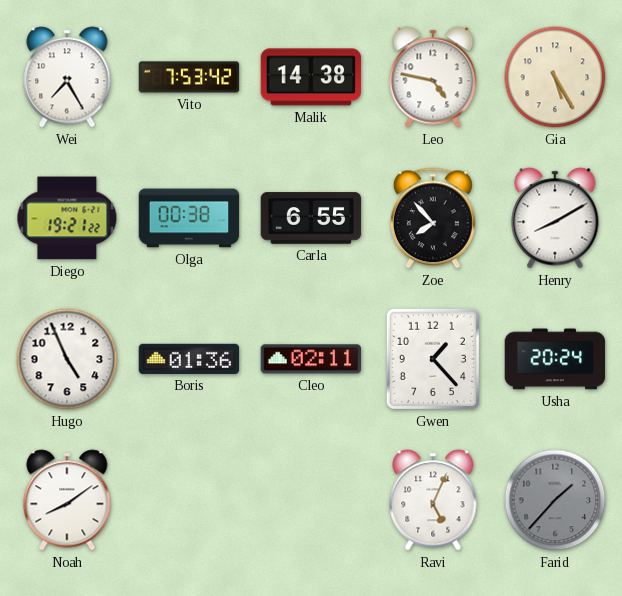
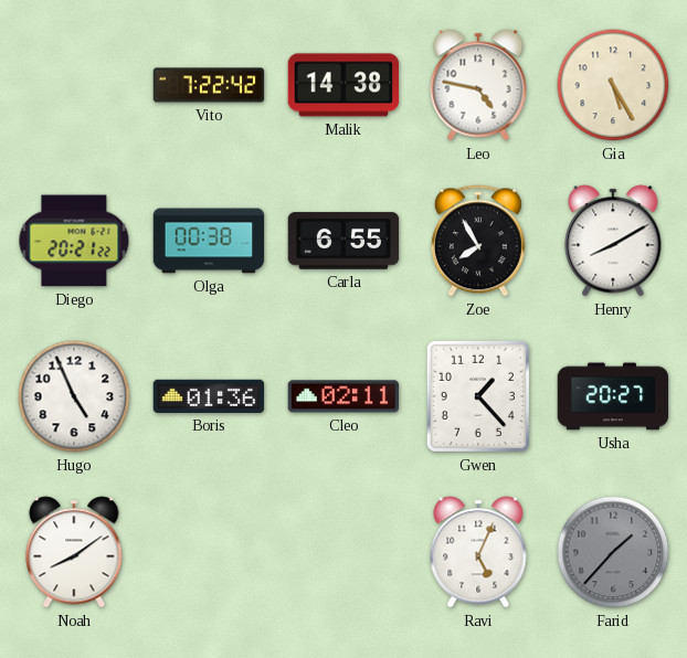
Wei: 7:25 -> none (67, 77)
Vito: 7:53 -> 7:22 (209, 85)
Diego: 19:21 -> 20:21 (74, 241)
Zoe: 7:53 -> 7:55 (478, 241)
Usha: 20:24 -> 20:27 (613, 396)
